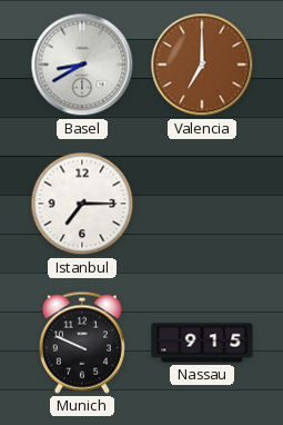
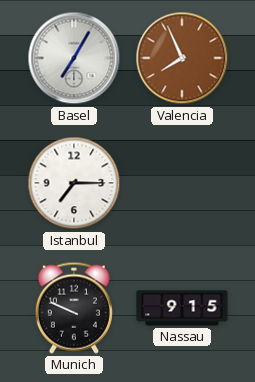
Basel: 8:40 -> 7:05 (74, 58)
Valencia: 7:00 -> 7:56 (182, 58)
